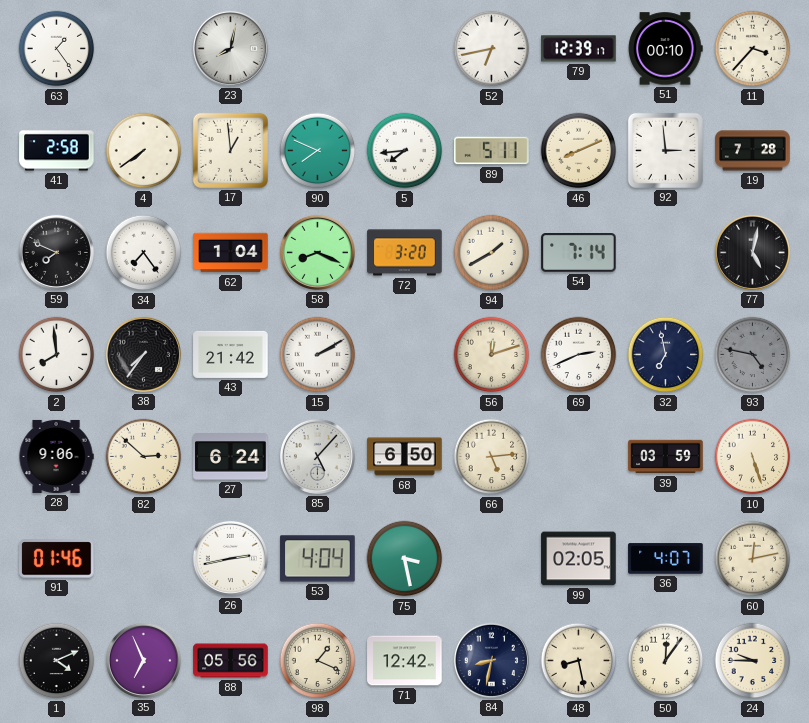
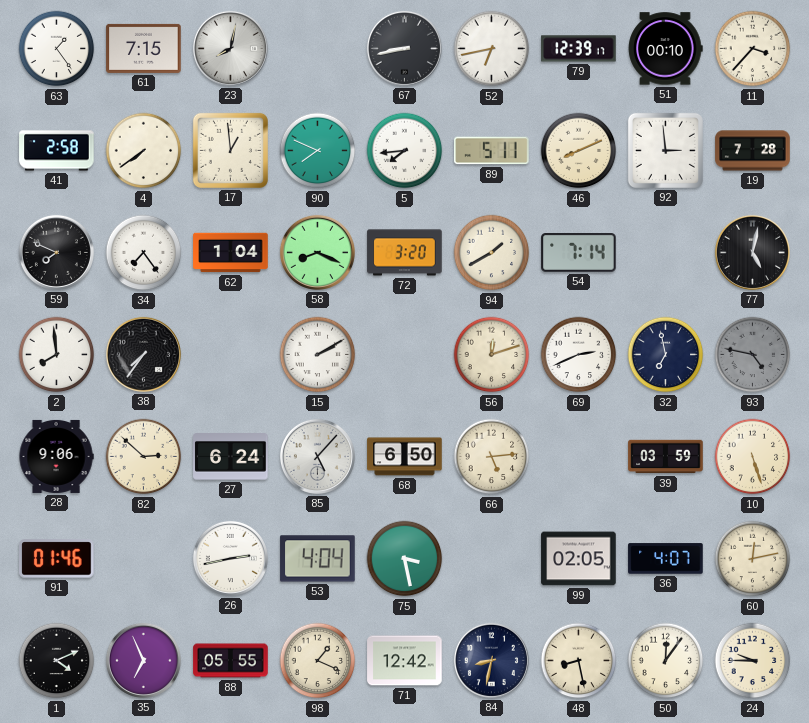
61: none -> 7:15 (144, 48)
67: none -> 8:43 (404, 48)
43: 21:42 -> none (231, 354)
88: 05:56 -> 05:55 (231, 661)
